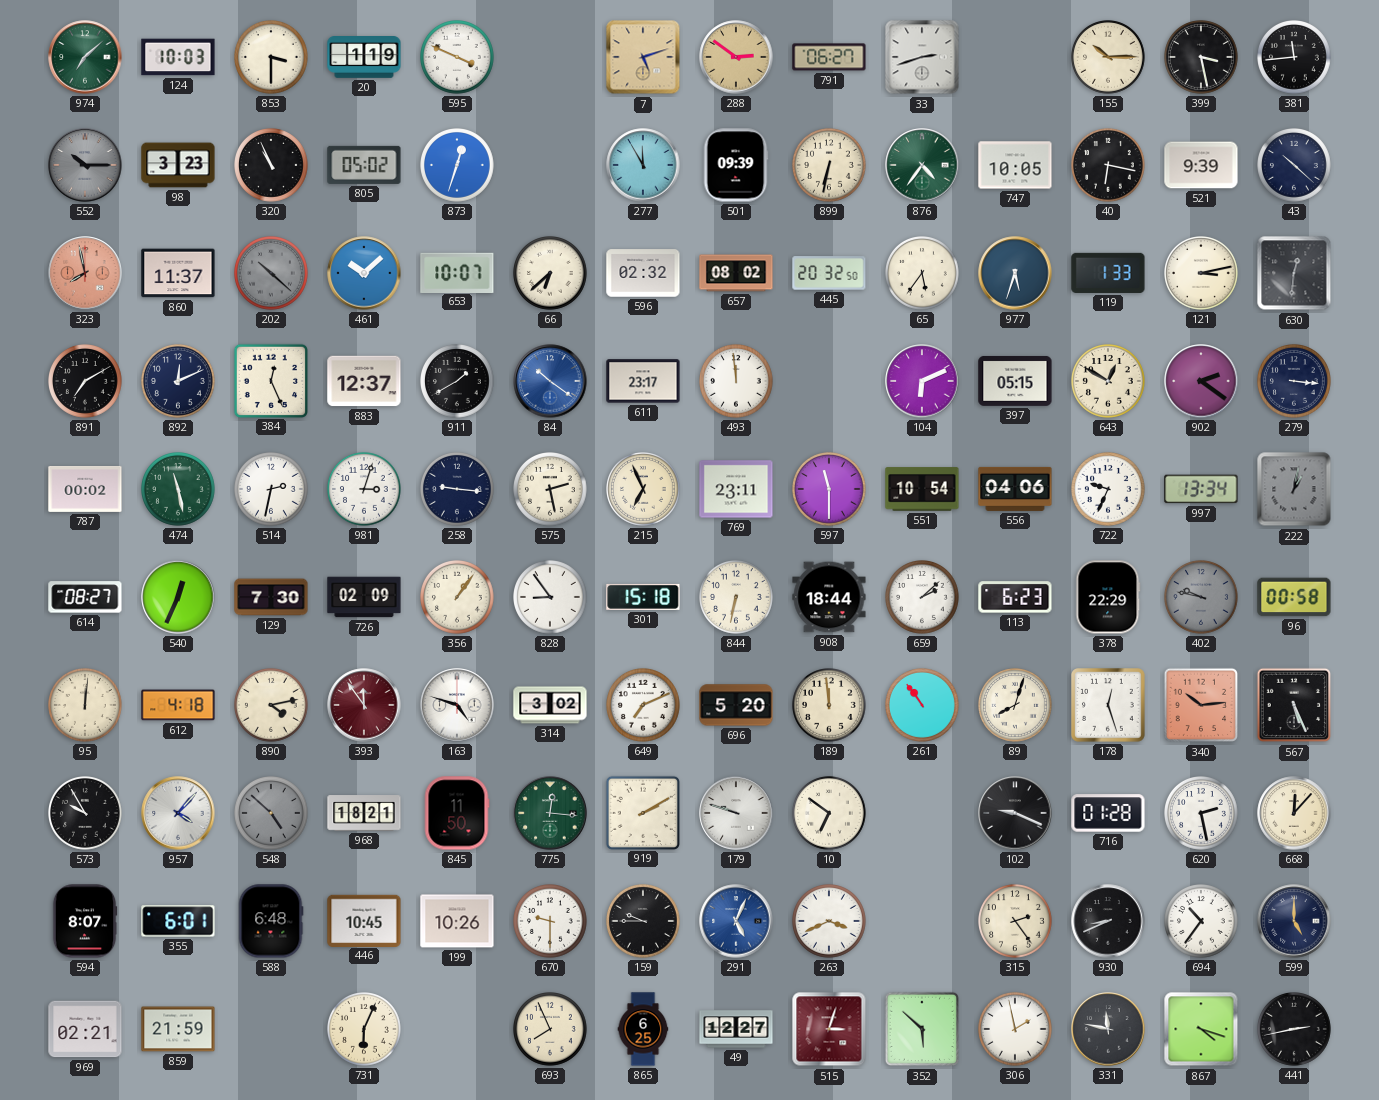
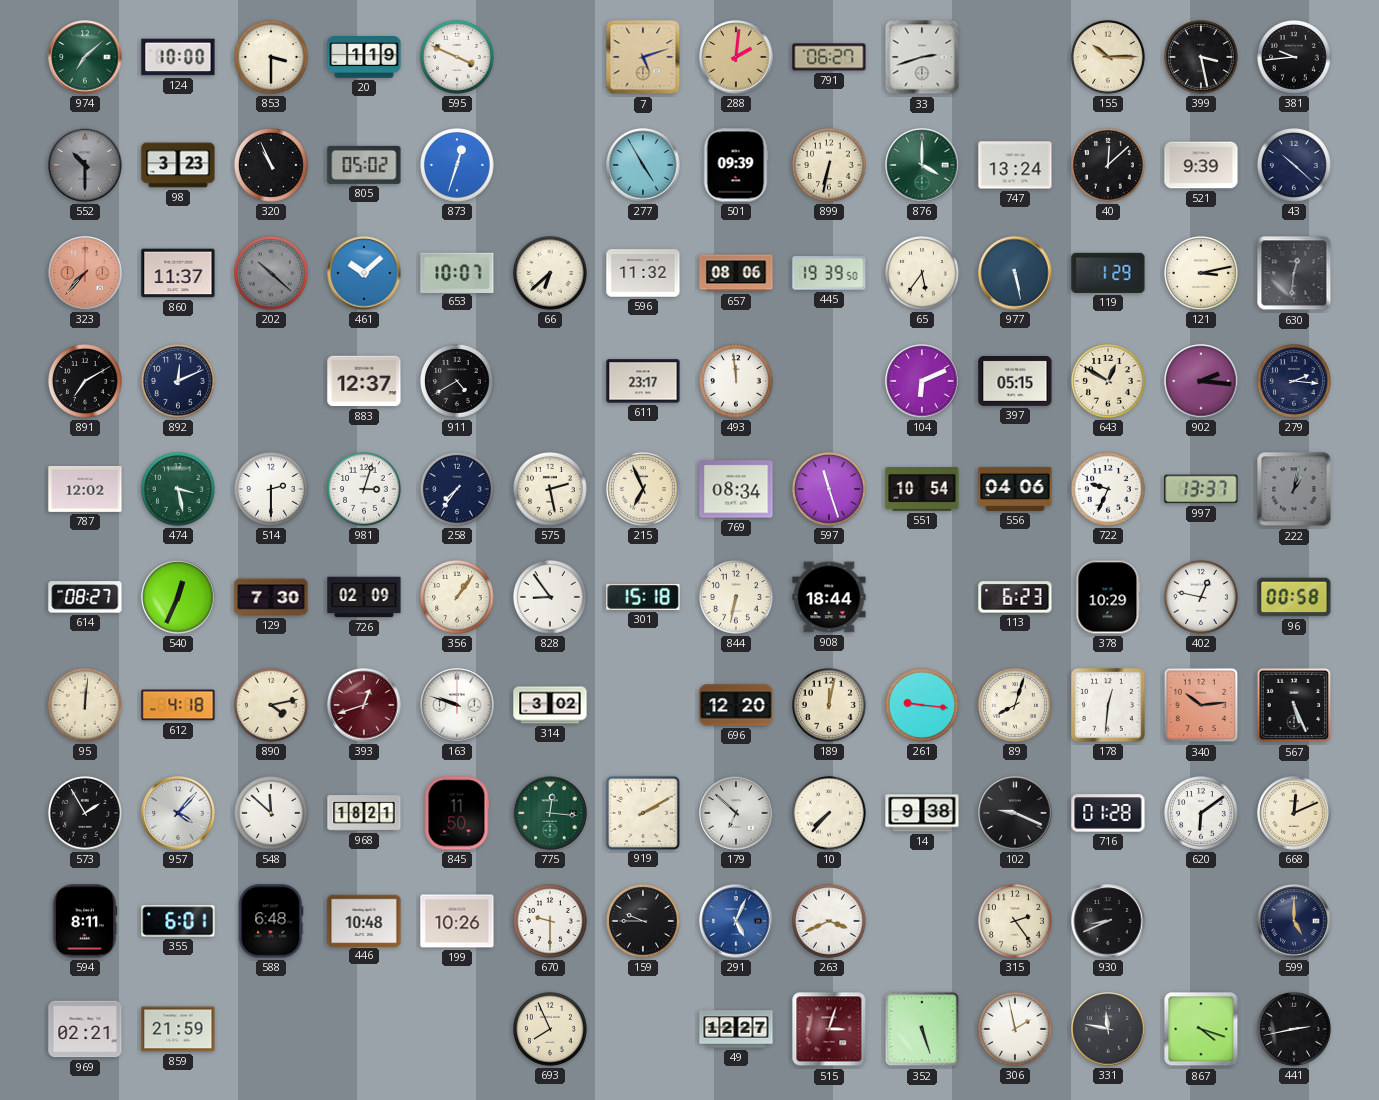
124: 10:03 -> 10:00 (178, 57)
288: 2:51 -> 2:01 (736, 57)
381: 11:44 -> 9:44 (1295, 58)
552: 10:15 -> 10:30 (85, 165)
277: 11:55 -> 4:55 (643, 165)
876: 4:36 -> 4:00 (922, 165)
747: 10:05 -> 13:24 (1015, 165)
40: 6:17 -> 12:08 (1109, 166)
323: 7:58 -> 7:37 (85, 273)
596: 02:32 -> 11:32 (643, 273)
657: 08:02 -> 08:06 (736, 273)
445: 20:32 -> 19:39 (829, 273)
977: 5:33 -> 5:28 (1015, 273)
119: 1:33 -> 1:29 (1108, 273)
384: 12:26 -> none (270, 380)
911: 1:40 -> 4:40 (458, 382)
84: 10:21 -> none (550, 381)
902: 2:21 -> 2:16 (1201, 381)
279: 3:16 -> 2:16 (1295, 382)
787: 00:02 -> 12:02 (85, 489)
474: 11:28 -> 3:28 (179, 490)
514: 2:32 -> 2:30 (272, 490)
258: 9:16 -> 7:36 (458, 490)
769: 23:11 -> 08:34 (736, 489)
597: 11:30 -> 11:27 (830, 490)
997: 13:34 -> 13:37 (1201, 489)
659: 2:08 -> none (923, 598)
378: 22:29 -> 10:29 (1108, 597)
402: 9:47 -> 12:47 (1202, 598)
402 dial: grey -> white (1202, 598)
393: 11:54 -> 12:42 (364, 705)
163: 4:48 -> 9:48 (457, 705)
649: 7:11 -> none (644, 706)
696: 5:20 -> 12:20 (736, 705)
189: 11:59 -> 12:02 (830, 706)
261: 10:54 -> 9:16 (923, 706)
178: 12:27 -> 12:31 (1109, 706)
573: 9:55 -> 1:55 (86, 814)
548: 4:52 -> 11:52 (272, 814)
548 dial: grey -> white (272, 814)
179: 9:48 -> 6:52 (736, 813)
10: 6:51 -> 7:37 (830, 814)
14: none -> 9:38 (922, 813)
620: 2:28 -> 6:09 (1202, 814)
668: 12:07 -> 12:11 (1294, 813)
594: 8:07 -> 8:11 (85, 921)
446: 10:45 -> 10:48 (364, 920)
694: 10:36 -> none (1202, 922)
731: 6:04 -> none (365, 1030)
865: 6:25 -> none (643, 1029)
352: 5:52 -> 5:27 (922, 1029)
